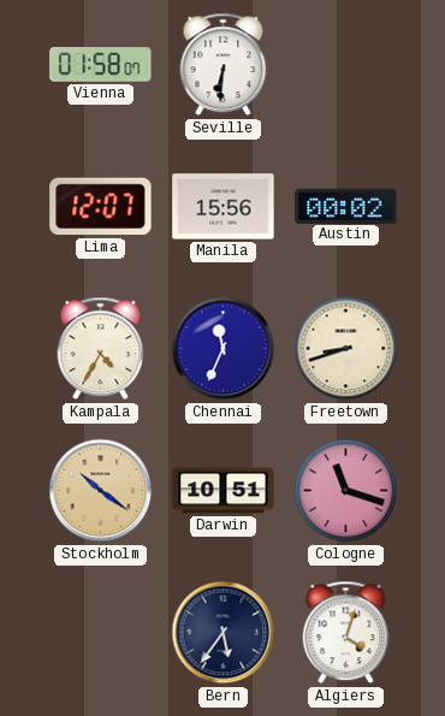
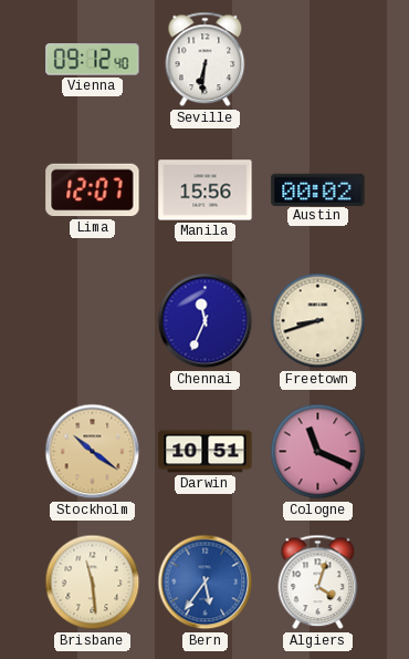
Vienna: 01:58 -> 09:12 (93, 60)
Kampala: 4:35 -> none (101, 349)
Cologne: 11:18 -> 11:19 (318, 452)
Brisbane: none -> 11:29 (93, 583)
Bern dial: navy -> blue (206, 583)
